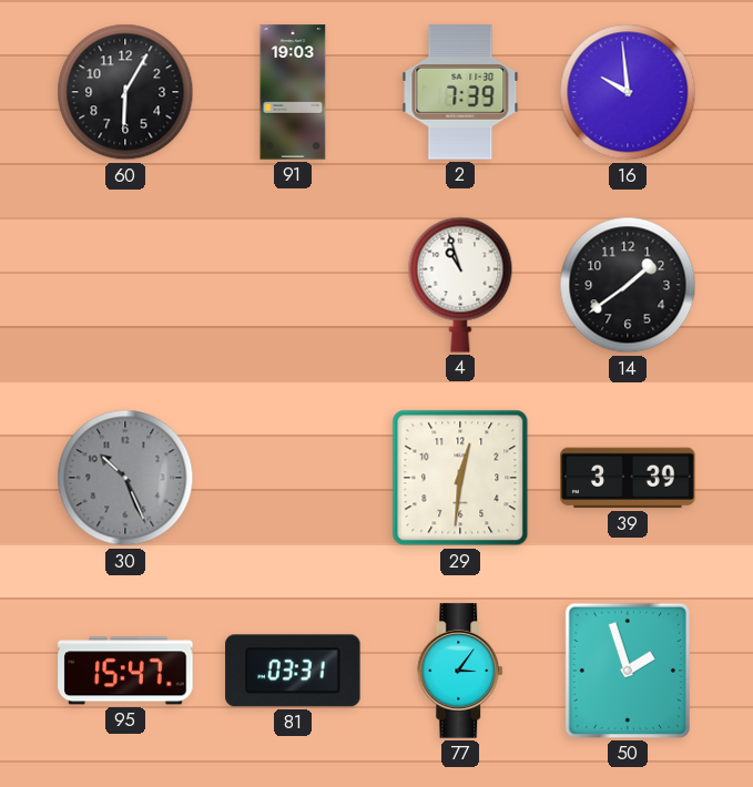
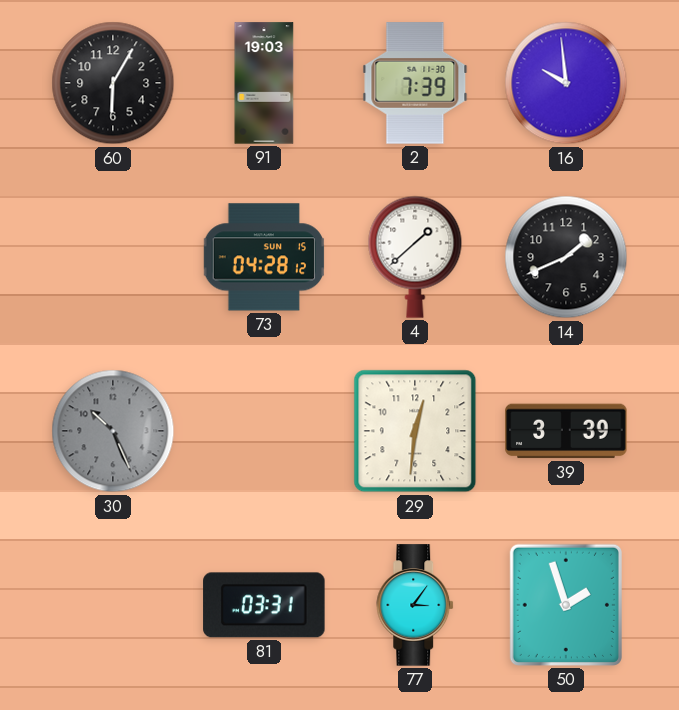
73: none -> 04:28 (263, 257)
4: 10:57 -> 1:38 (415, 257)
14: 1:39 -> 1:41 (566, 257)
95: 15:47 -> none (125, 671)
